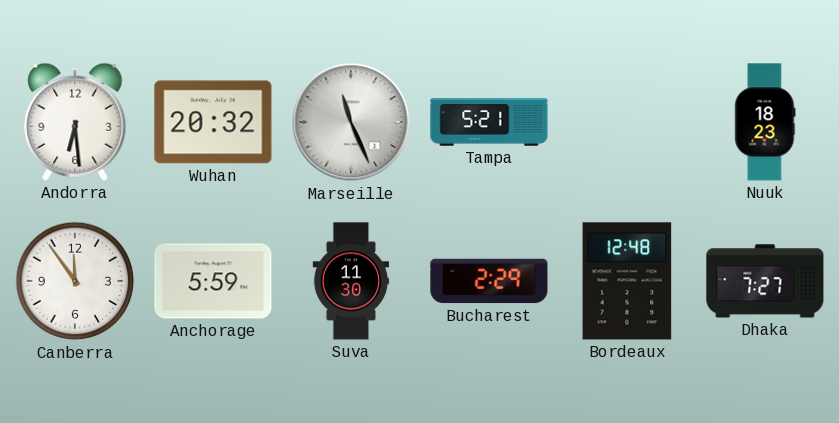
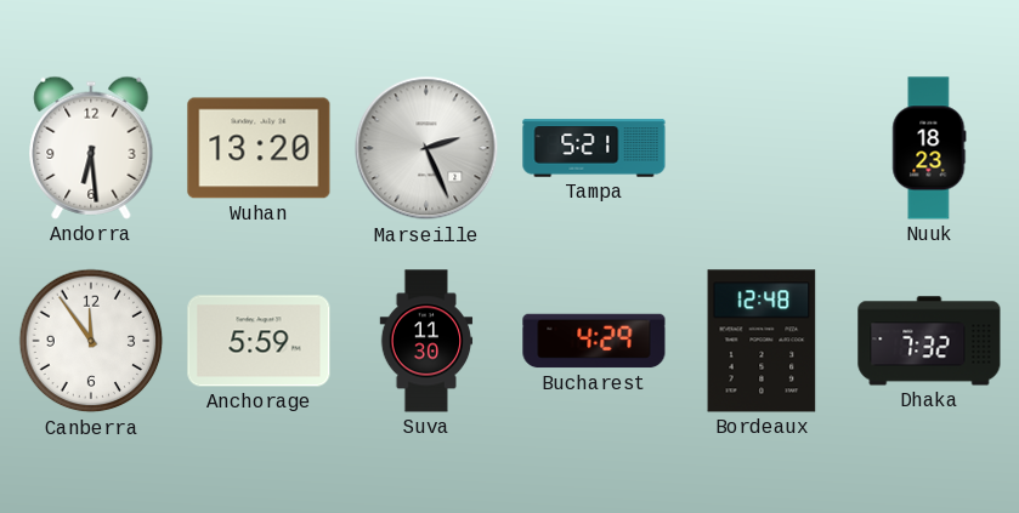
Wuhan: 20:32 -> 13:20 (259, 148)
Marseille: 11:26 -> 2:26 (426, 148)
Bucharest: 2:29 -> 4:29 (594, 341)
Dhaka: 7:27 -> 7:32 (929, 341)
